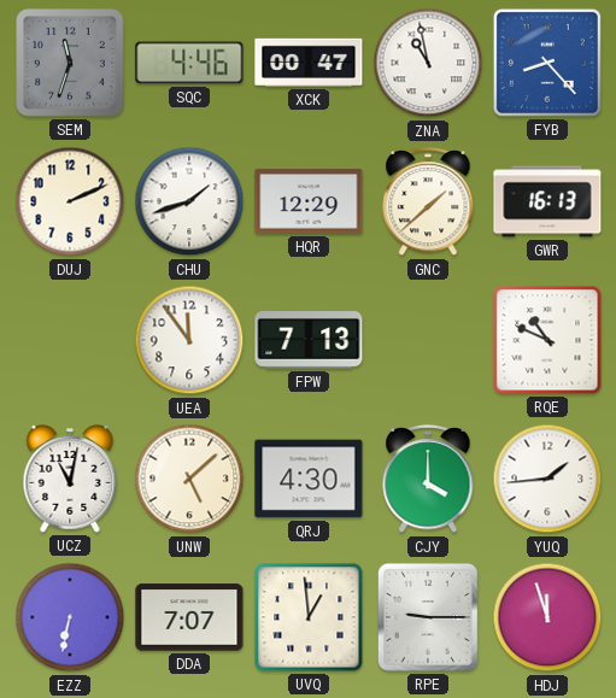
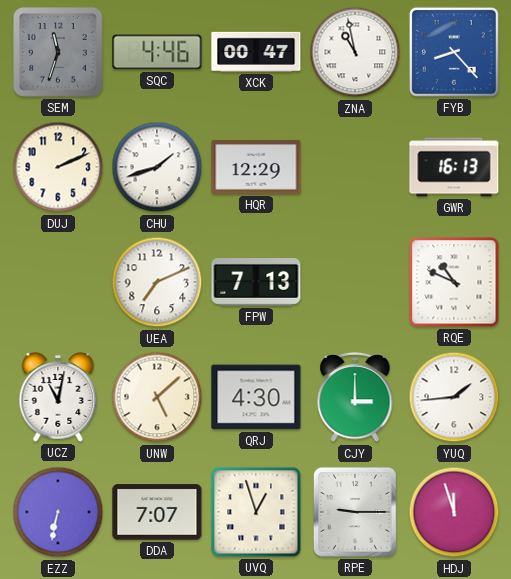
GNC: 1:38 -> none (428, 203)
UEA: 11:54 -> 7:11 (157, 282)
CJY: 4:00 -> 3:00 (355, 398)
UVQ: 12:59 -> 12:57 (256, 512)
